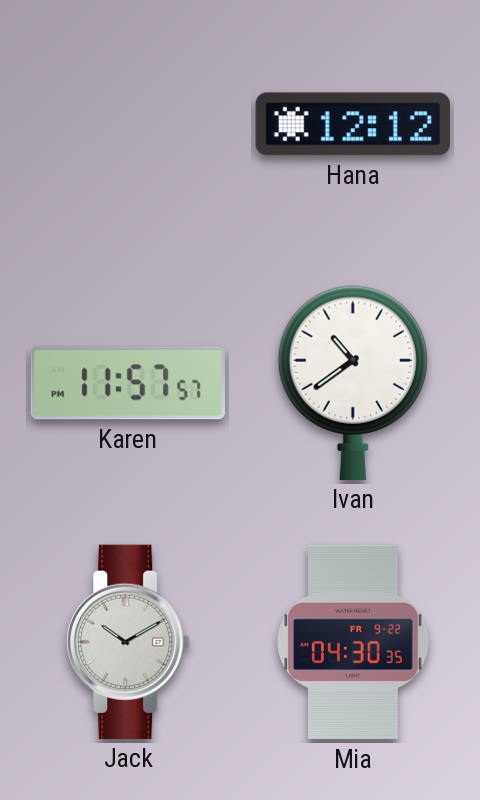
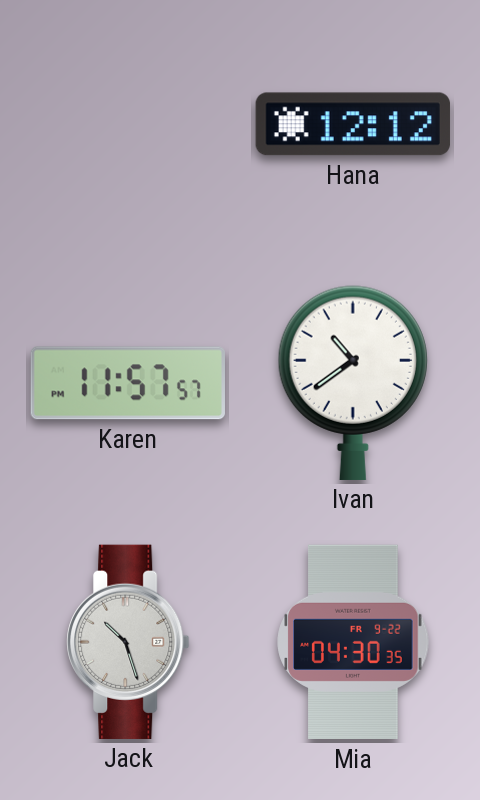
Jack: 10:10 -> 10:27 (128, 642)
